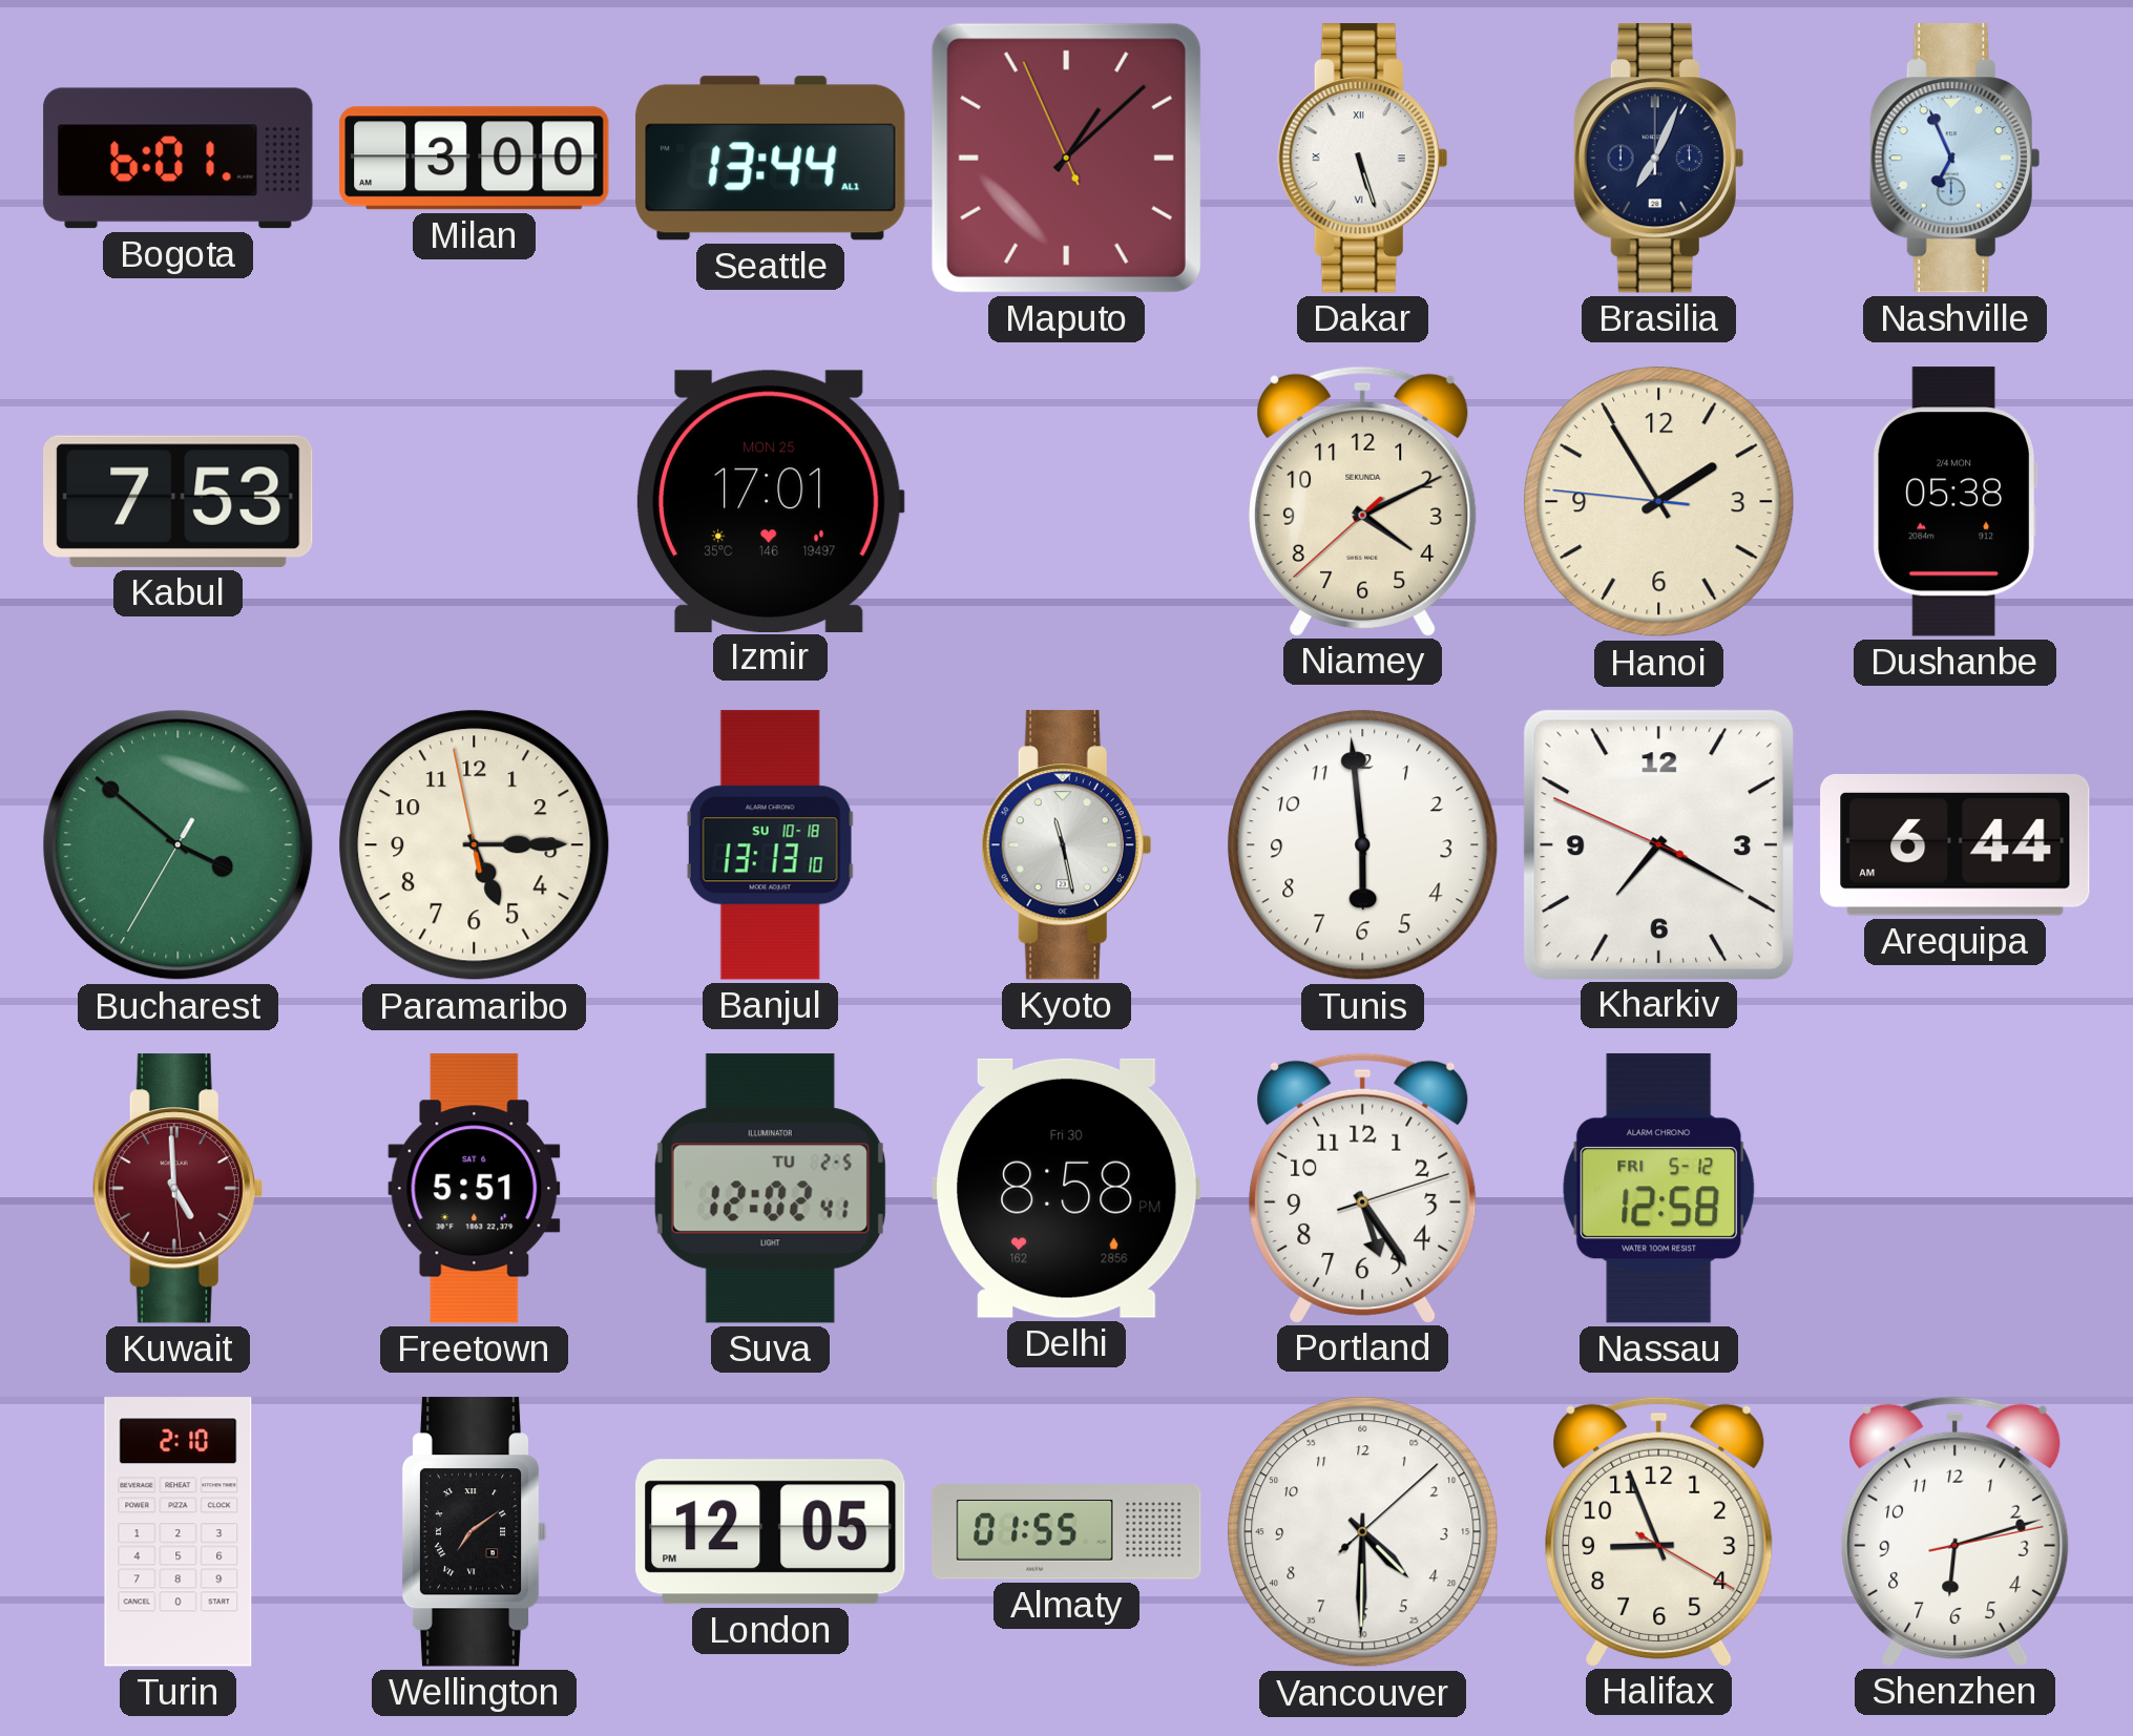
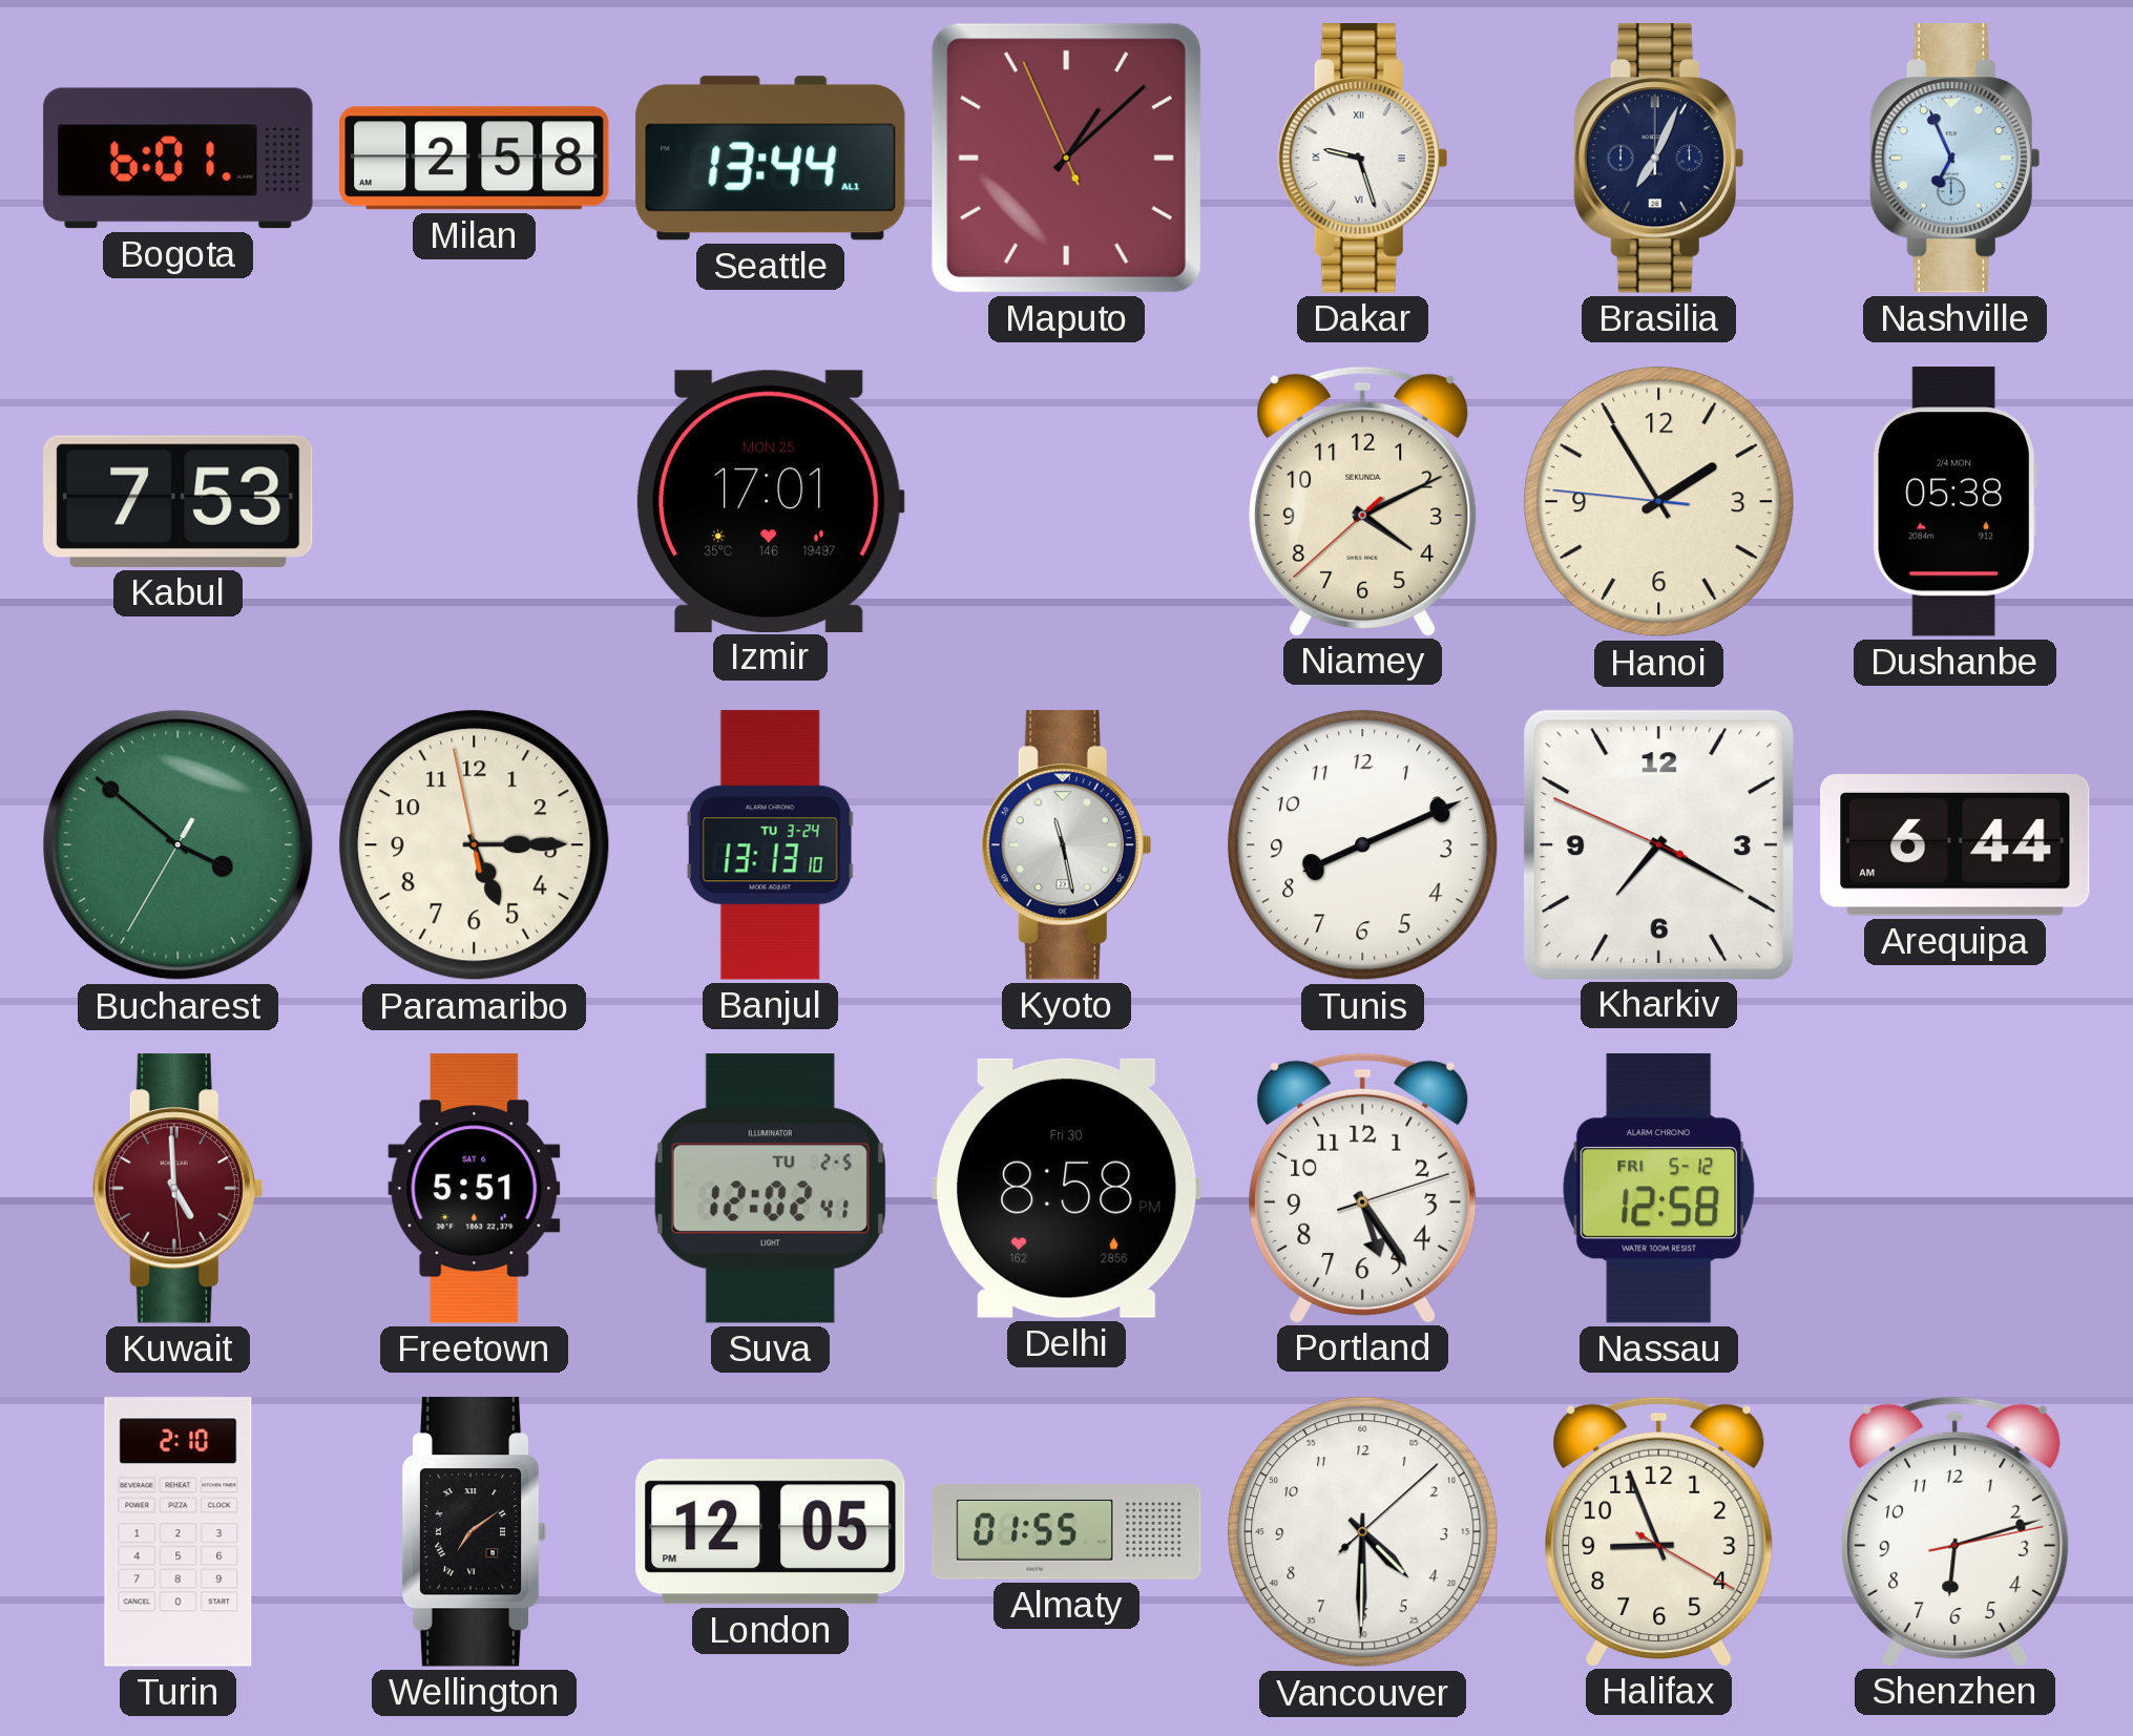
Milan: 3:00 -> 2:58 (475, 159)
Dakar: 5:27 -> 9:27 (1362, 159)
Banjul date: SU 10-18 -> TU 3-24 (770, 845)
Tunis: 5:59 -> 8:11 (1363, 845)
